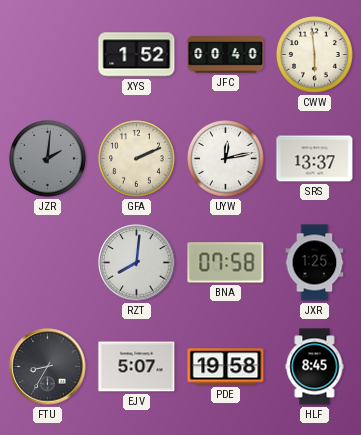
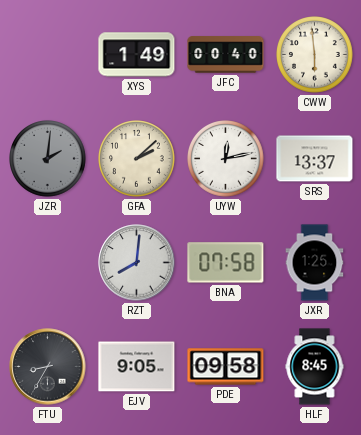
XYS: 1:52 -> 1:49 (137, 55)
GFA: 2:11 -> 2:08 (137, 159)
EJV: 5:07 -> 9:05 (137, 367)
PDE: 19:58 -> 09:58 (226, 367)
